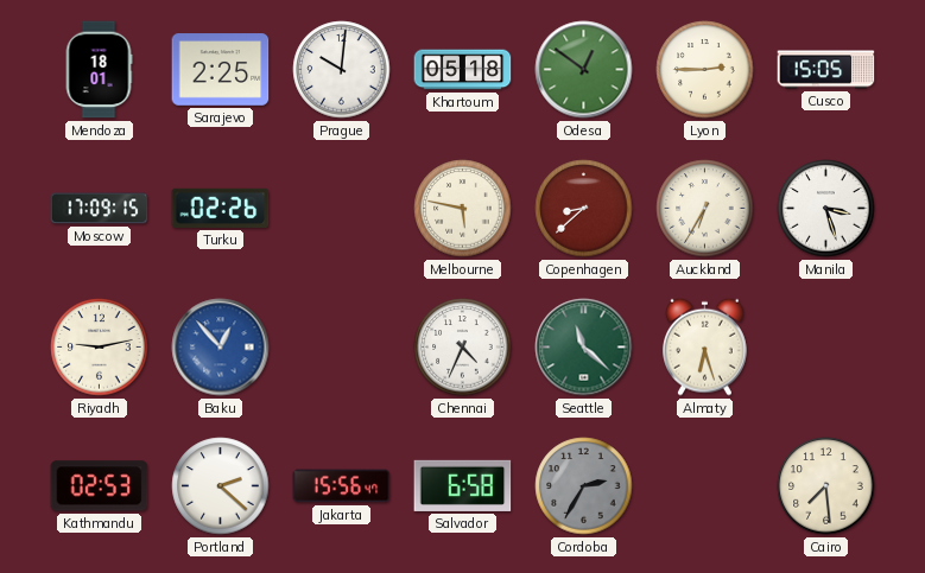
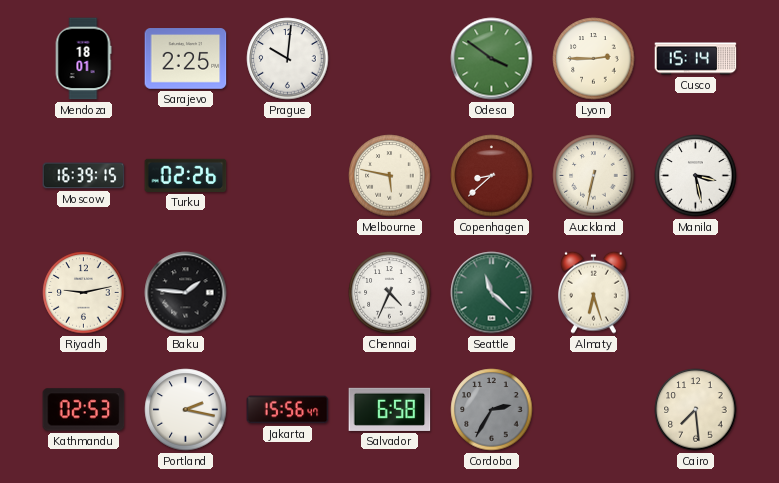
Khartoum: 05:18 -> none (463, 70)
Odesa: 12:51 -> 3:51 (492, 59)
Cusco: 15:05 -> 15:14 (696, 59)
Moscow: 17:09 -> 16:39 (84, 176)
Auckland: 6:35 -> 6:32 (594, 176)
Manila: 3:27 -> 3:28 (696, 176)
Baku: 12:53 -> 1:46 (186, 293)
Baku dial: blue -> black (186, 293)
Portland: 2:22 -> 2:17 (186, 410)
